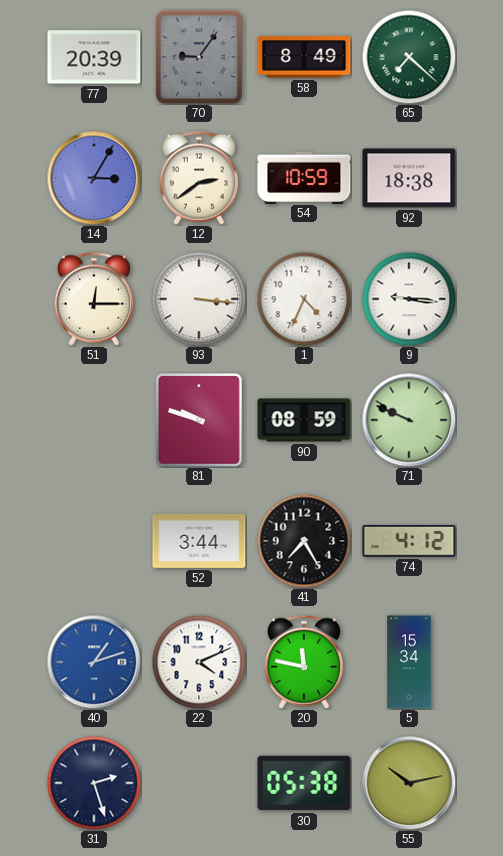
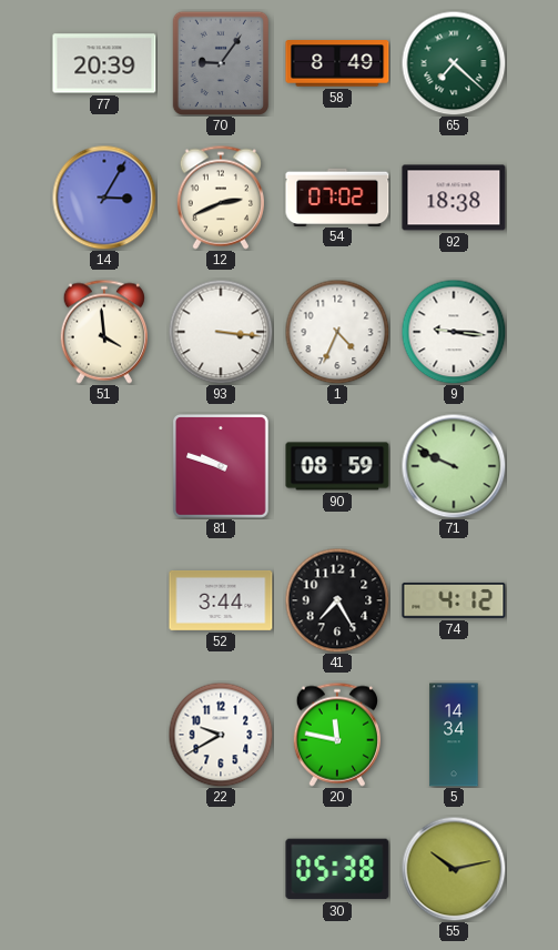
12: 2:39 -> 2:41 (220, 198)
54: 10:59 -> 07:02 (337, 196)
51: 12:15 -> 3:59 (103, 332)
40: 1:12 -> none (94, 662)
22: 4:11 -> 9:40 (221, 735)
5: 15:34 -> 14:34 (454, 735)
31: 2:27 -> none (94, 783)
